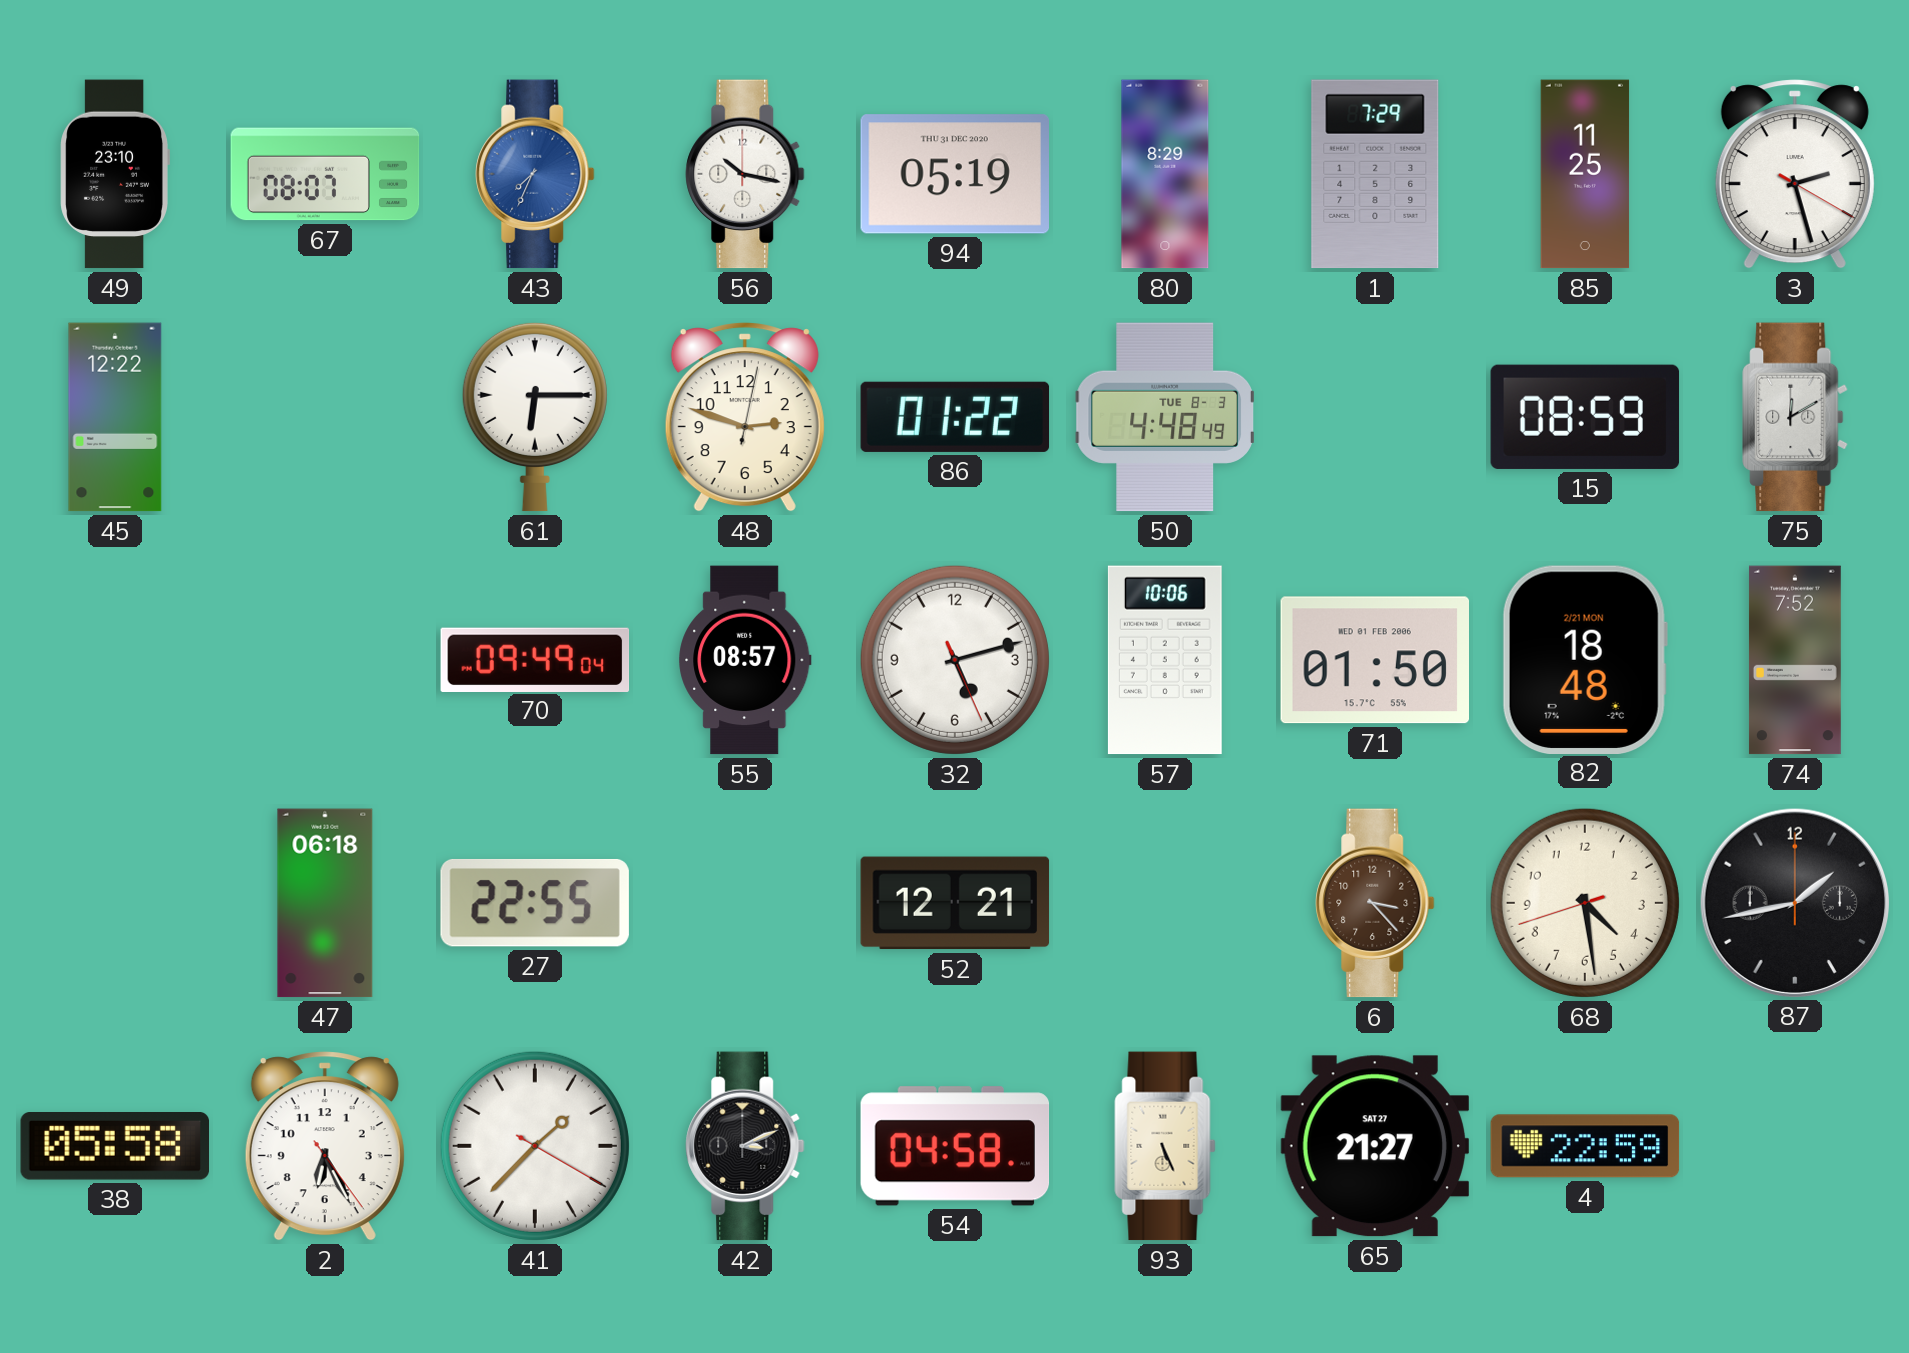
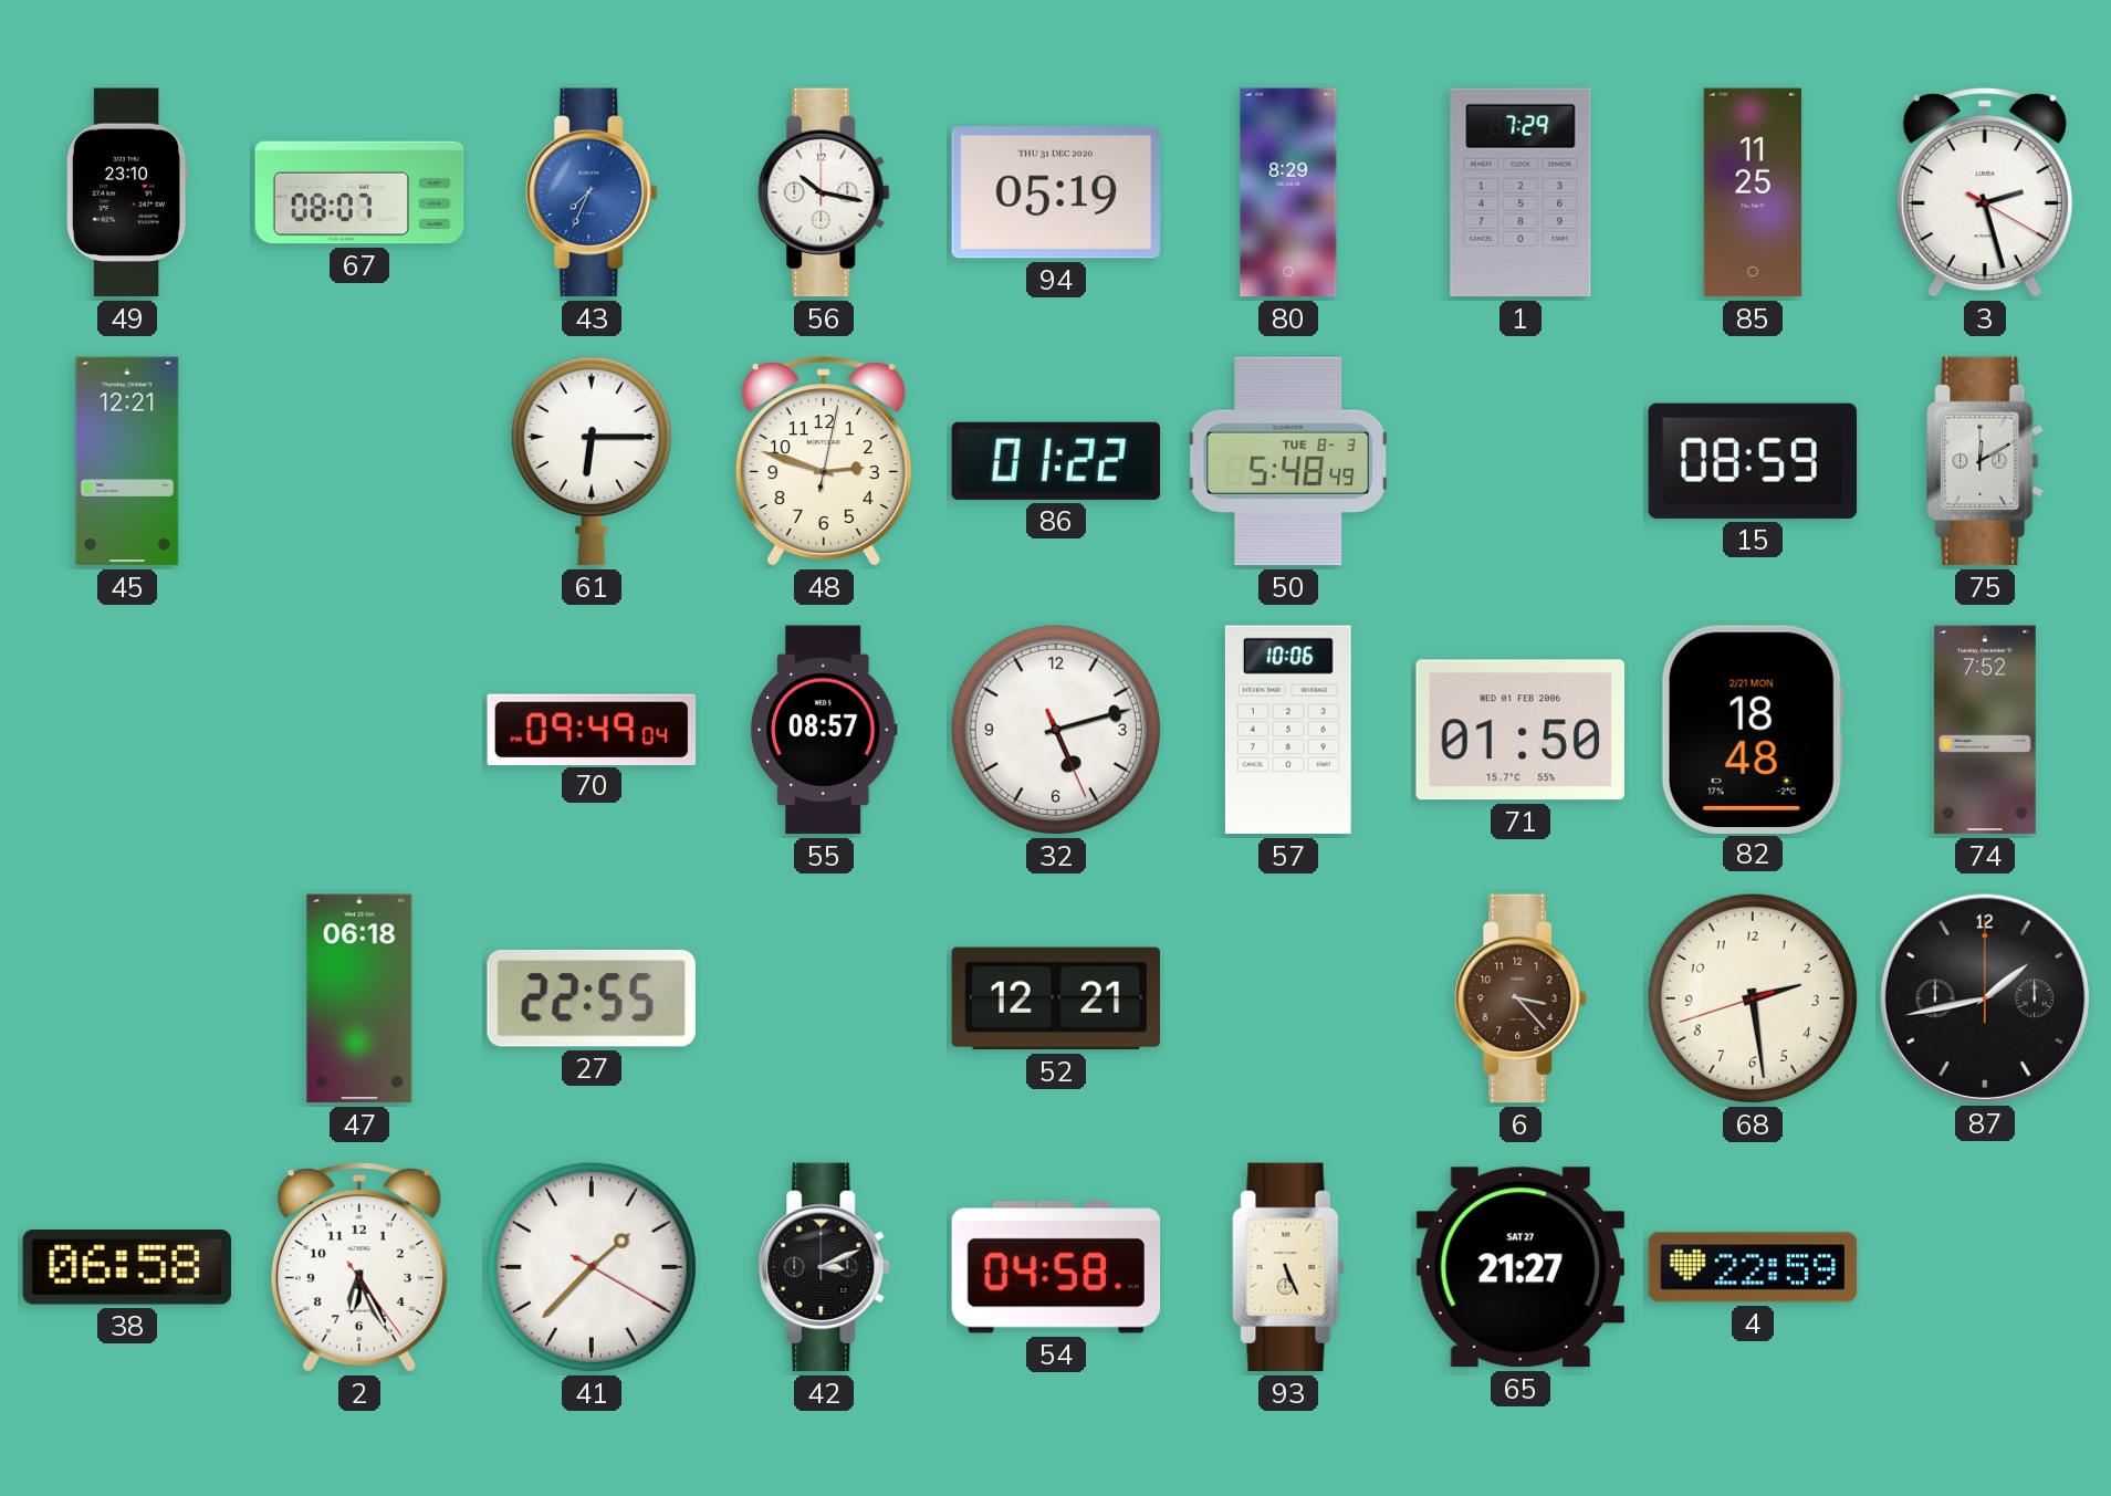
45: 12:22 -> 12:21 (127, 461)
50: 4:48 -> 5:48 (1288, 461)
68: 4:28 -> 2:28 (1753, 998)
38: 05:58 -> 06:58 (126, 1268)
